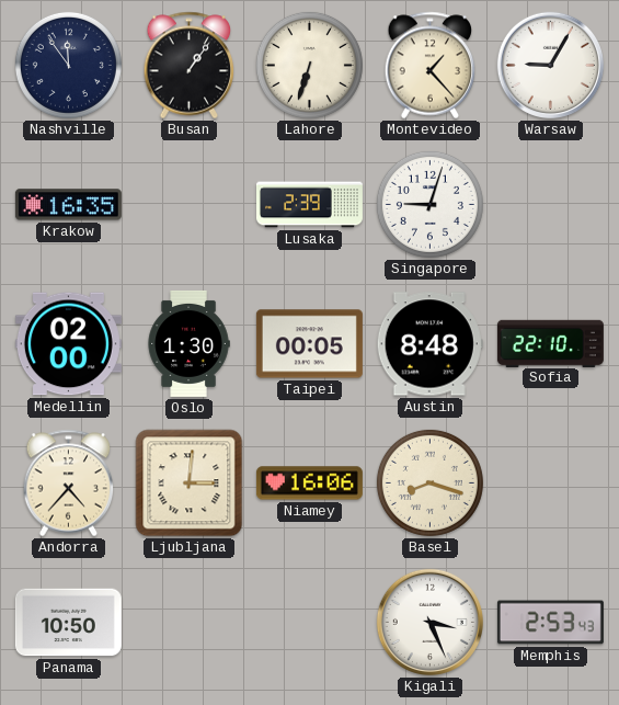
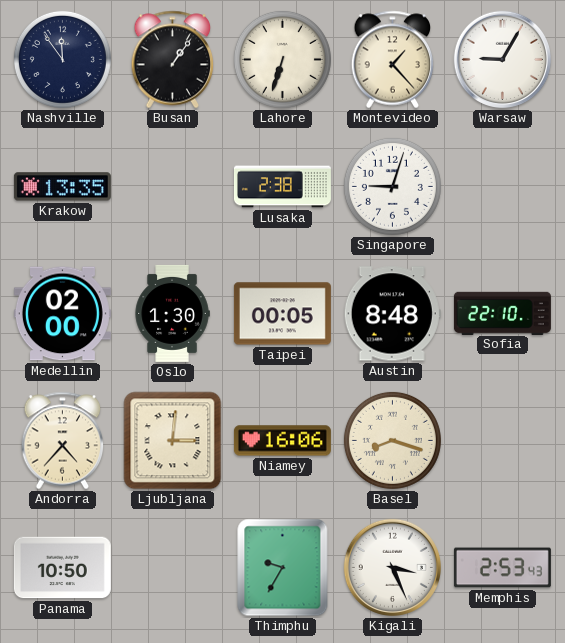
Krakow: 16:35 -> 13:35 (62, 187)
Lusaka: 2:39 -> 2:38 (282, 187)
Thimphu: none -> 9:35 (283, 568)
